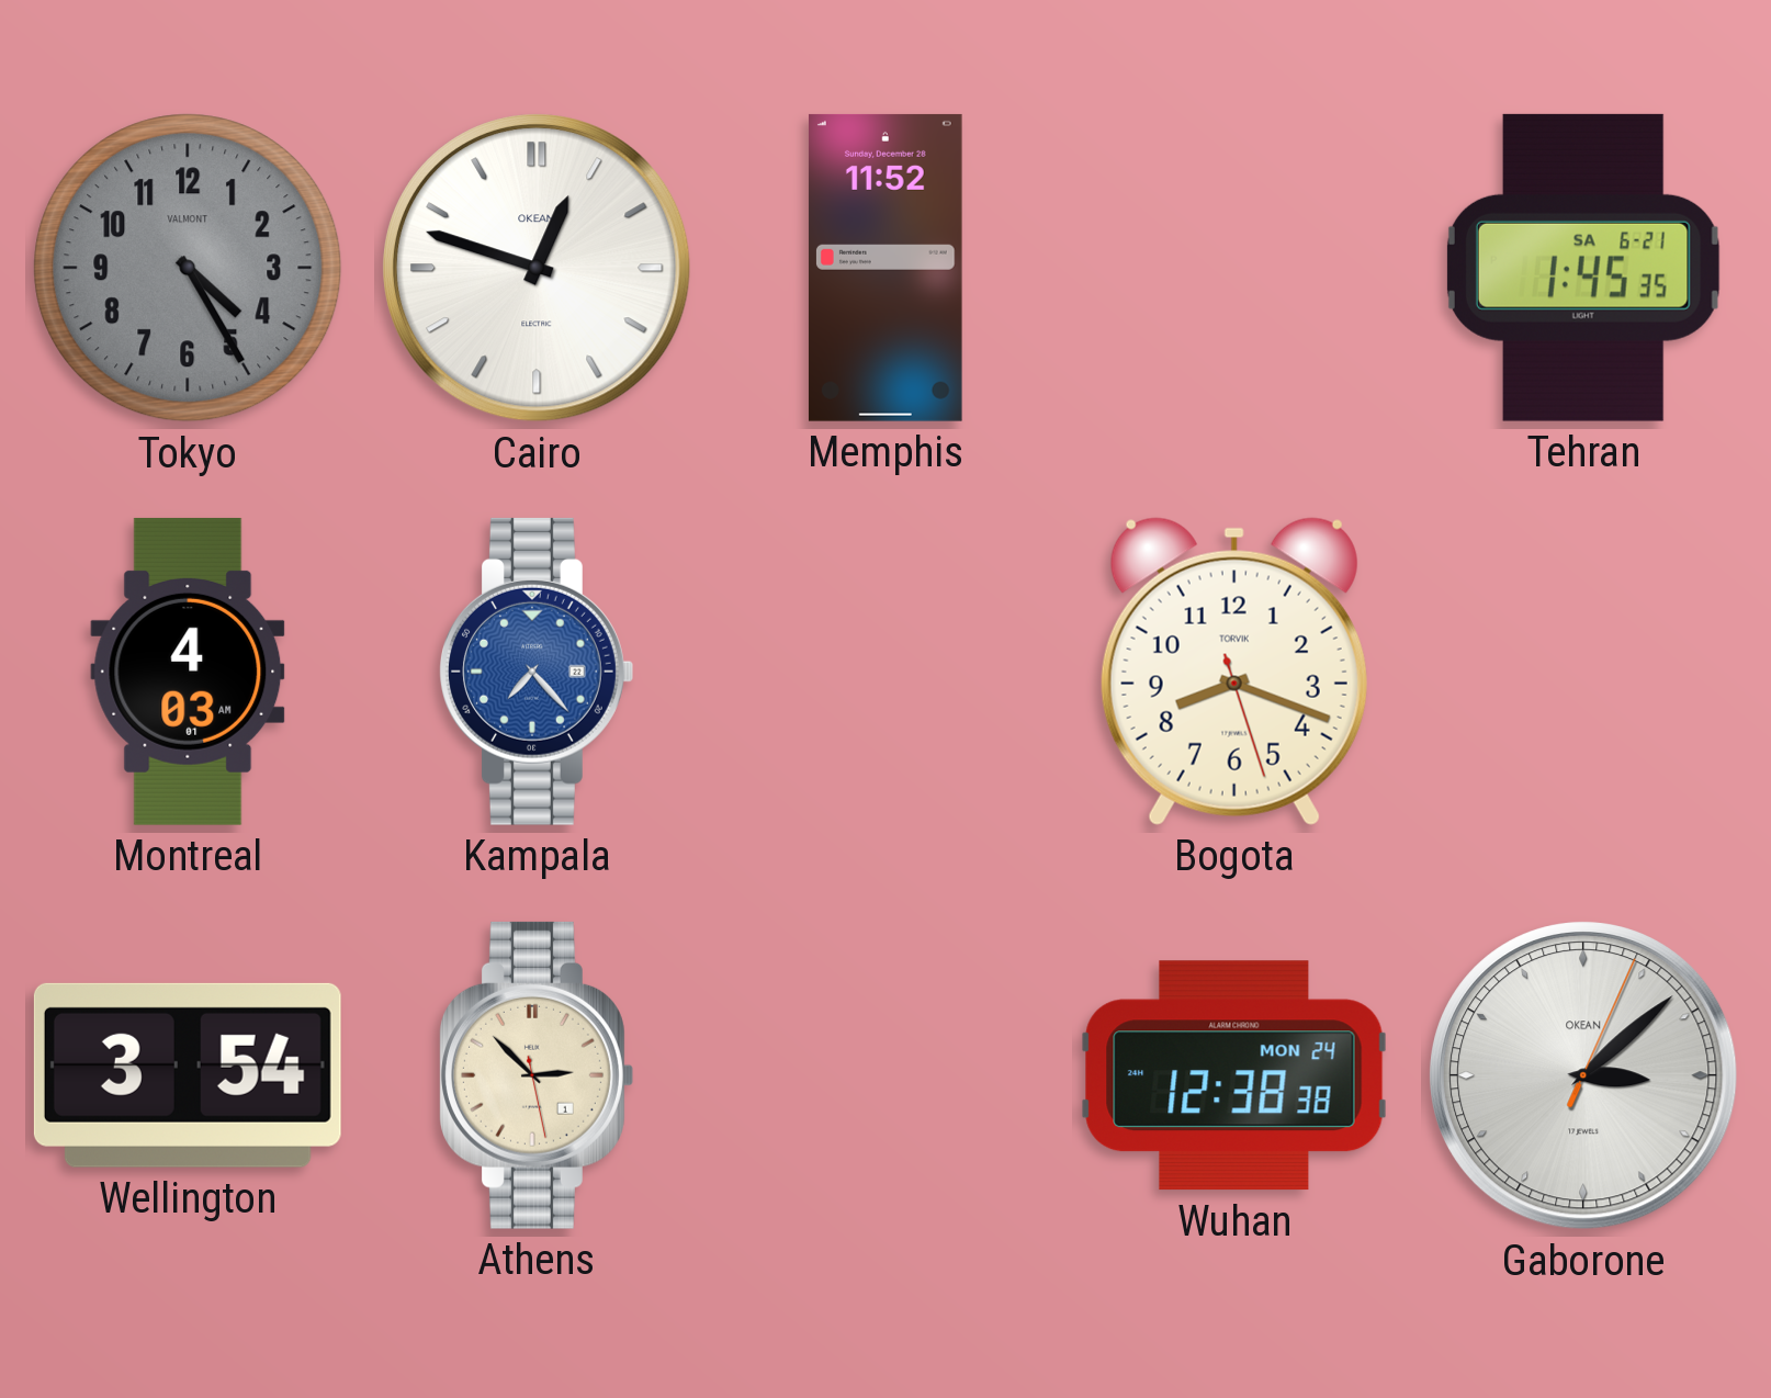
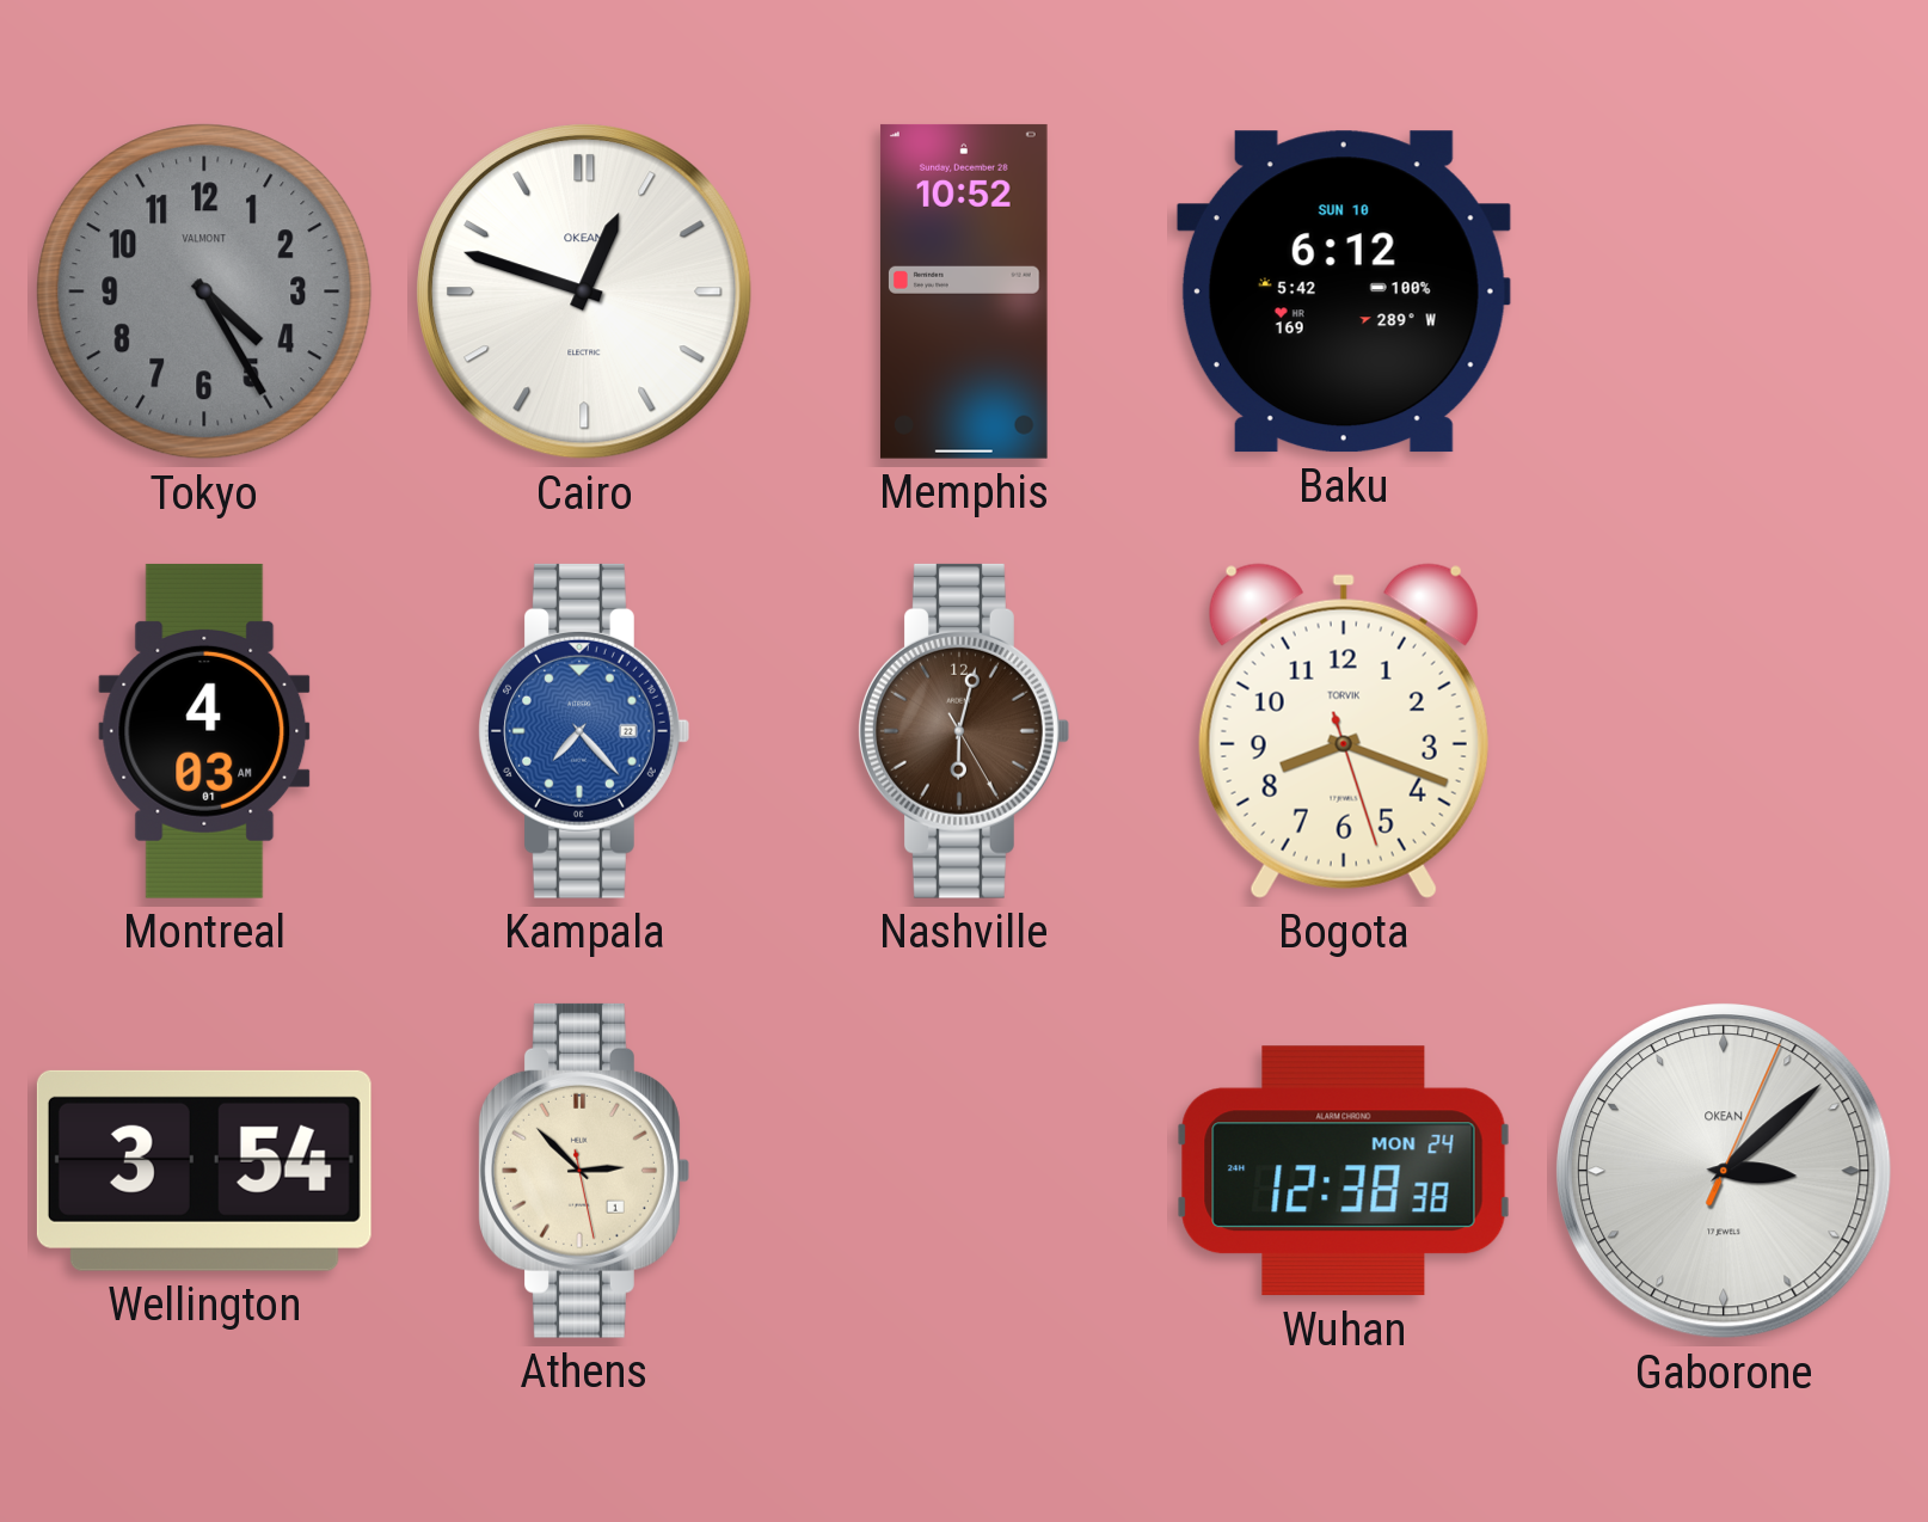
Memphis: 11:52 -> 10:52 (964, 291)
Baku: none -> 6:12 (1344, 291)
Tehran: 1:45 -> none (1583, 268)
Nashville: none -> 6:02 (964, 731)
